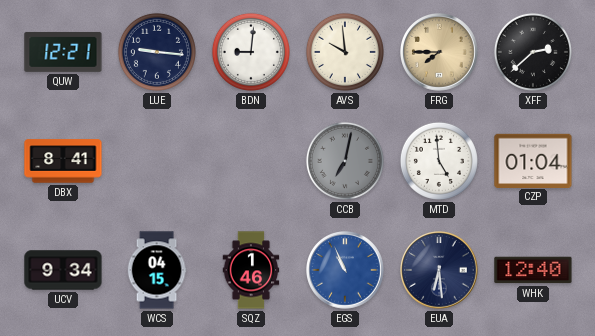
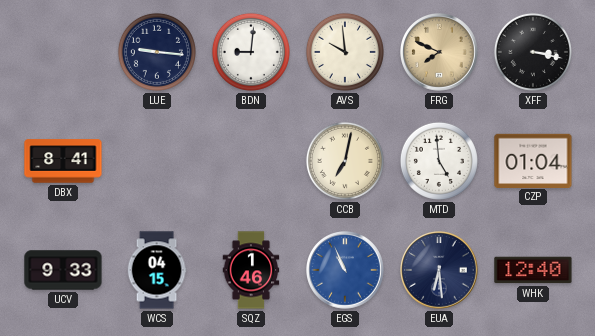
QUW: 12:21 -> none (63, 52)
FRG: 7:45 -> 7:49 (440, 53)
XFF: 2:38 -> 3:17 (533, 52)
CCB dial: grey -> cream (345, 161)
UCV: 9:34 -> 9:33 (63, 270)
